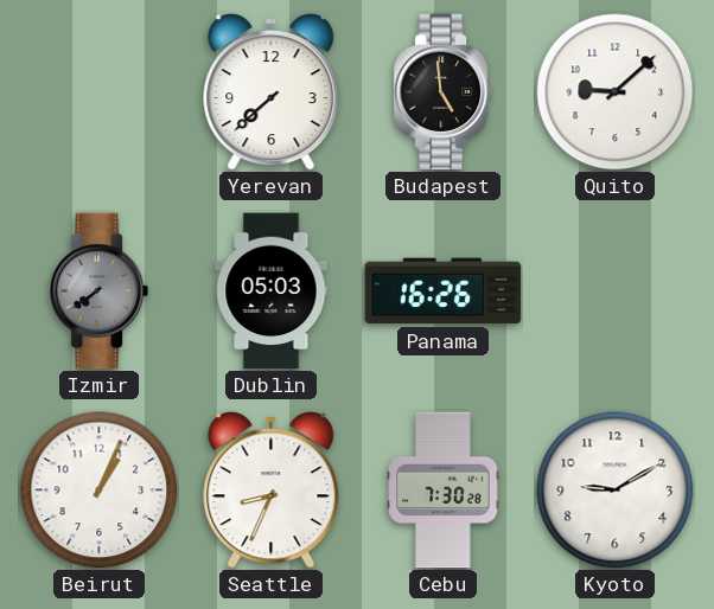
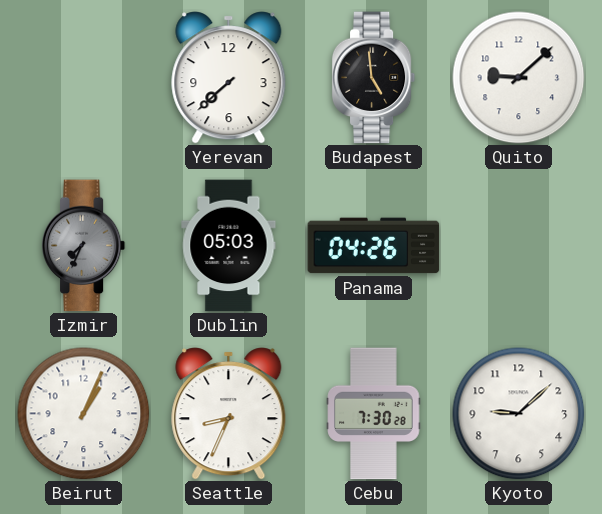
Izmir: 7:39 -> 7:34 (84, 246)
Panama: 16:26 -> 04:26 (374, 246)
Kyoto: 9:10 -> 9:08 (519, 414)
